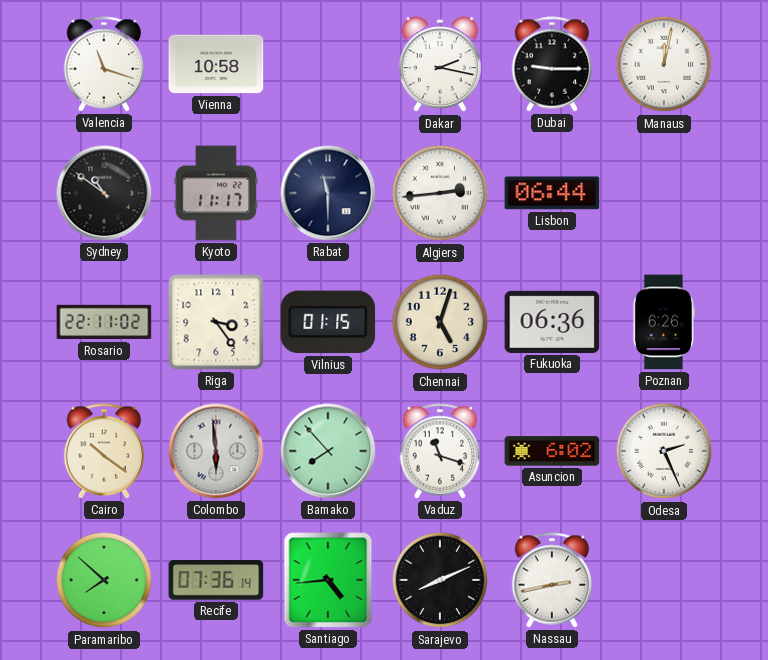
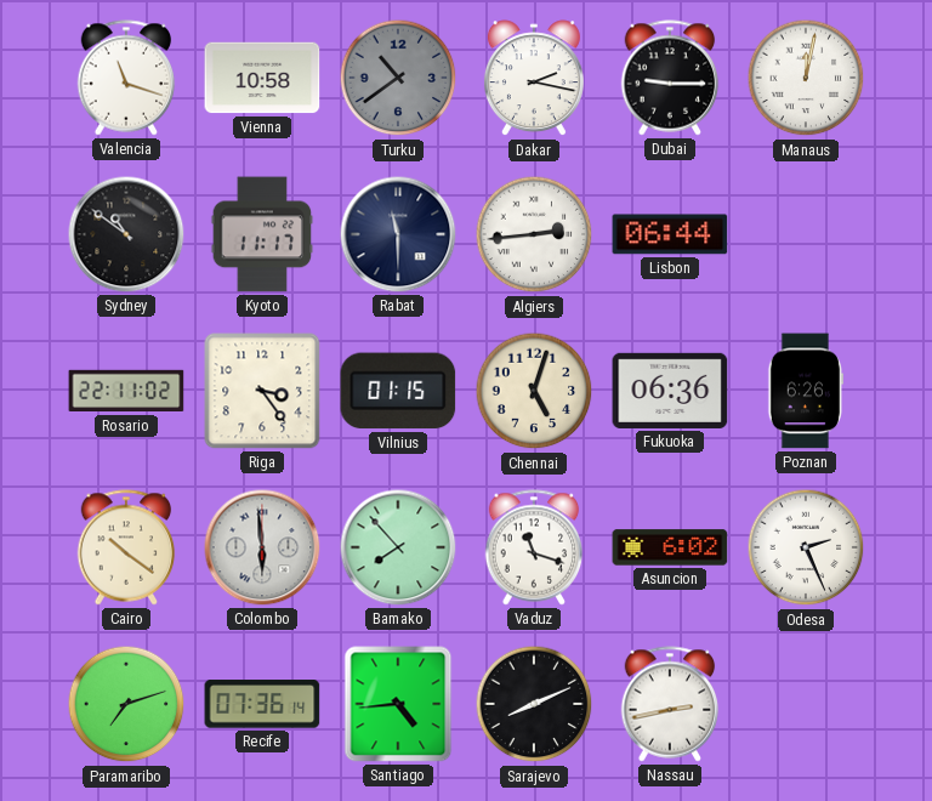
Turku: none -> 10:39 (398, 78)
Paramaribo: 7:52 -> 7:12 (126, 704)
